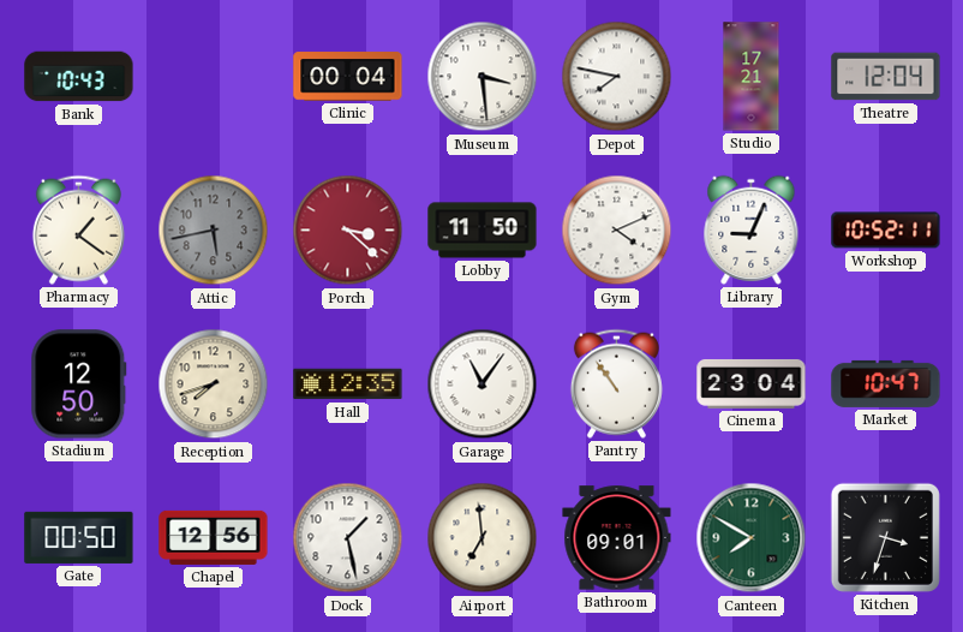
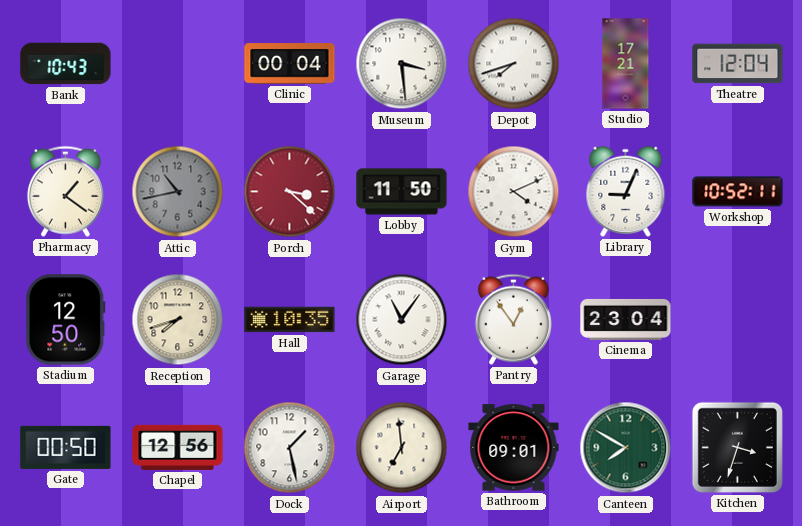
Depot: 7:47 -> 7:42 (514, 64)
Attic: 5:43 -> 10:43 (178, 192)
Hall: 12:35 -> 10:35 (290, 320)
Pantry: 10:54 -> 12:54 (513, 319)
Market: 10:47 -> none (886, 383)
